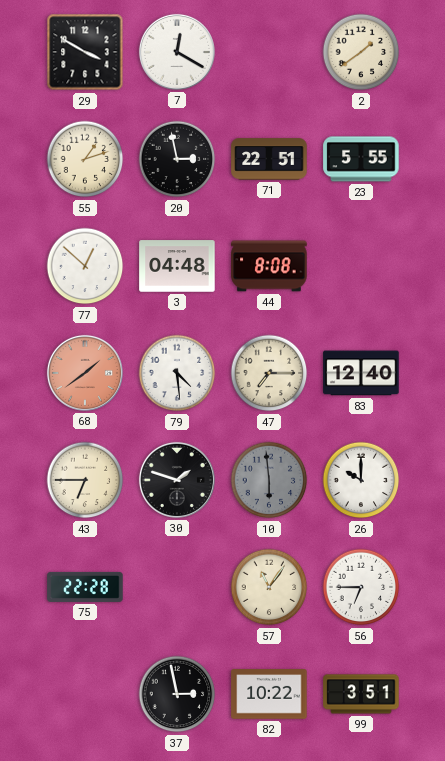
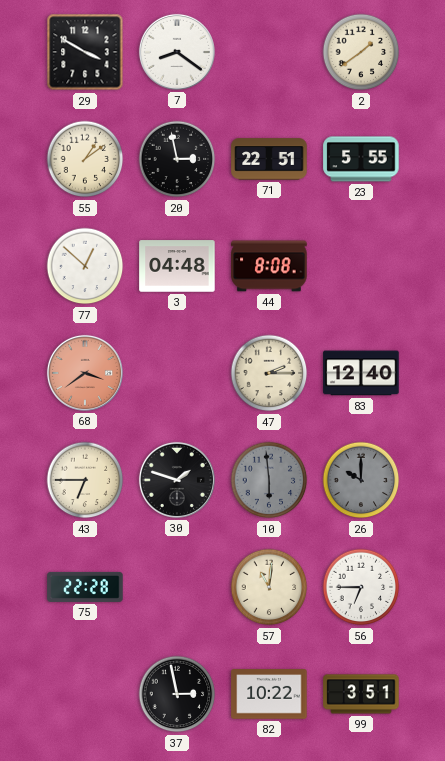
7: 12:20 -> 8:21 (177, 52)
55: 1:12 -> 1:09 (85, 159)
68: 1:39 -> 3:39 (85, 373)
79: 4:29 -> none (177, 373)
47: 7:15 -> 2:15 (269, 373)
26 dial: white -> grey (361, 480)
57: 11:06 -> 11:01 (269, 587)
